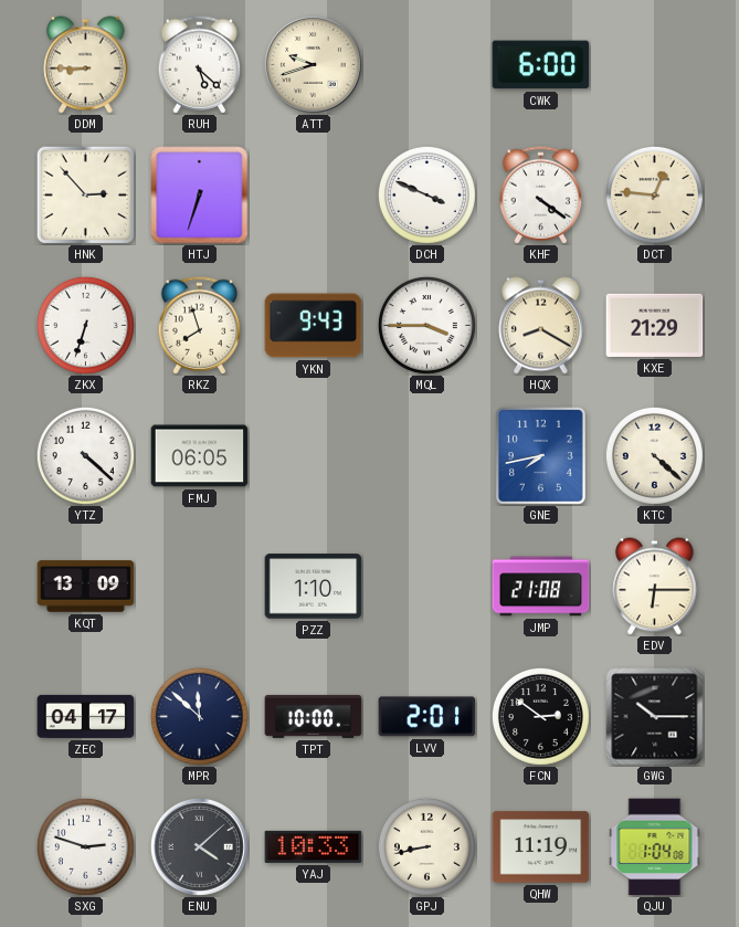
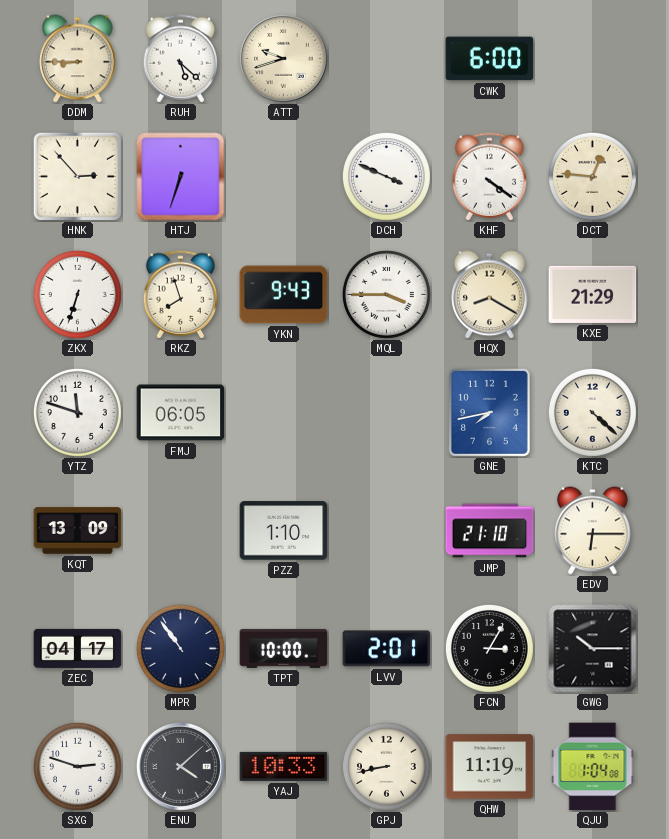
YTZ: 4:22 -> 11:48 (77, 412)
JMP: 21:08 -> 21:10 (490, 531)
MPR: 11:52 -> 10:54 (180, 648)
FCN: 2:51 -> 3:05 (489, 648)
